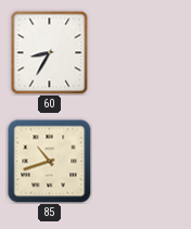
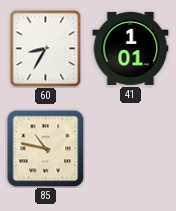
41: none -> 1:01 (131, 48)
85: 10:42 -> 10:47 (46, 149)
